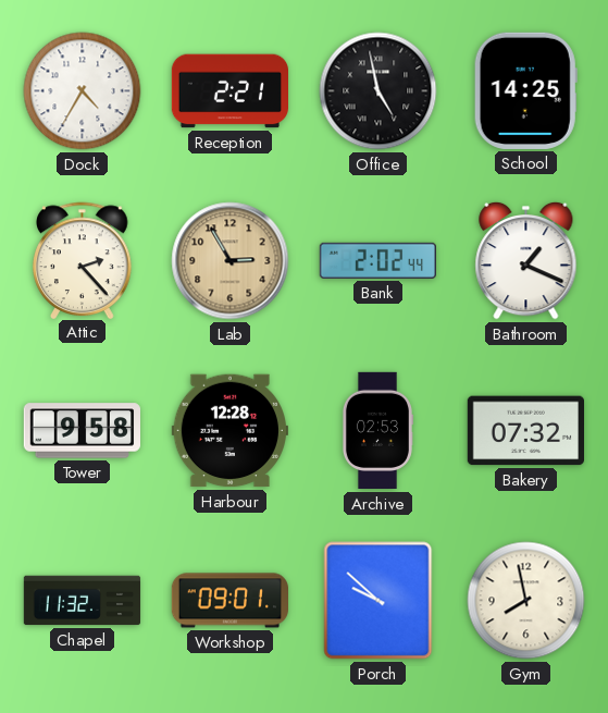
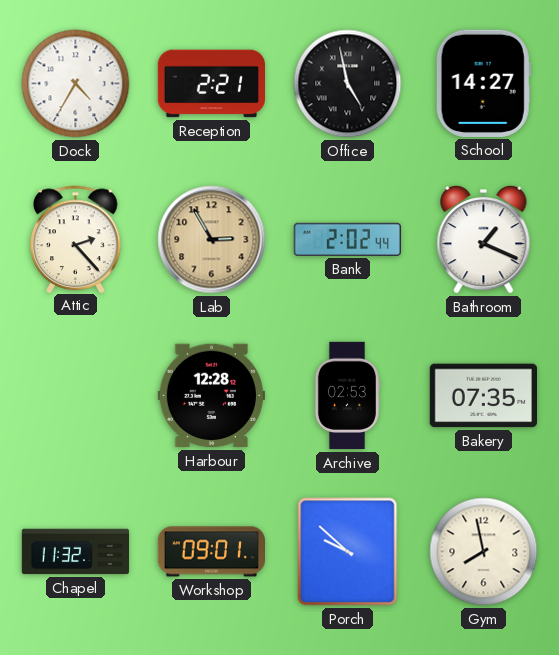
School: 14:25 -> 14:27 (483, 83)
Tower: 9:58 -> none (82, 431)
Bakery: 07:32 -> 07:35 (483, 396)
